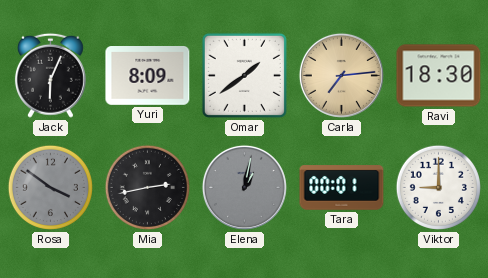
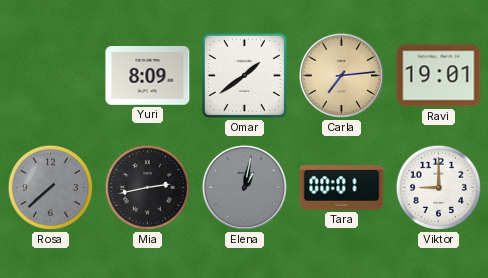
Jack: 6:04 -> none (50, 75)
Ravi: 18:30 -> 19:01 (439, 76)
Rosa: 3:51 -> 7:38 (50, 187)
